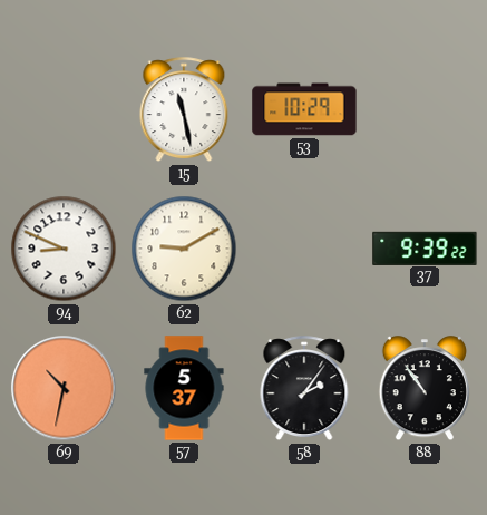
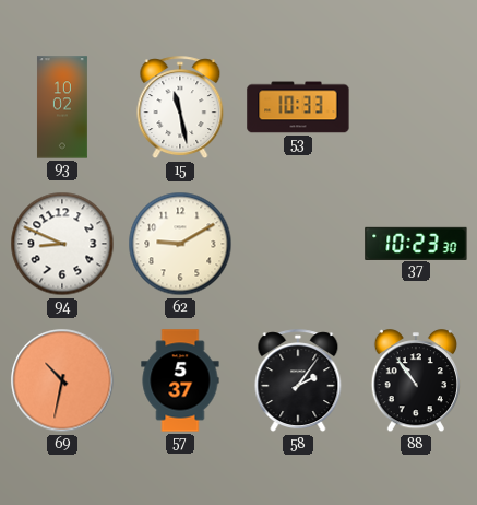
93: none -> 10:02 (62, 107)
53: 10:29 -> 10:33 (298, 107)
37: 9:39 -> 10:23 (416, 243)
